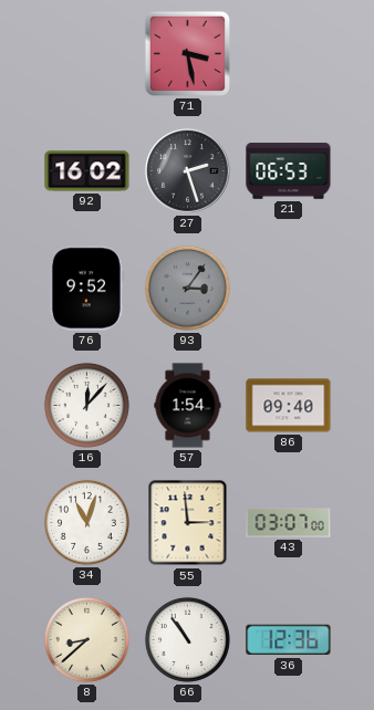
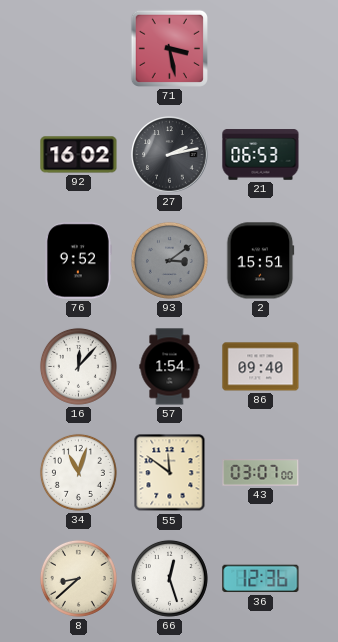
27: 2:27 -> 2:13 (170, 155)
93: 3:06 -> 3:09 (169, 260)
2: none -> 15:51 (261, 261)
55: 2:59 -> 11:51 (170, 473)
66: 10:54 -> 12:27 (169, 578)
